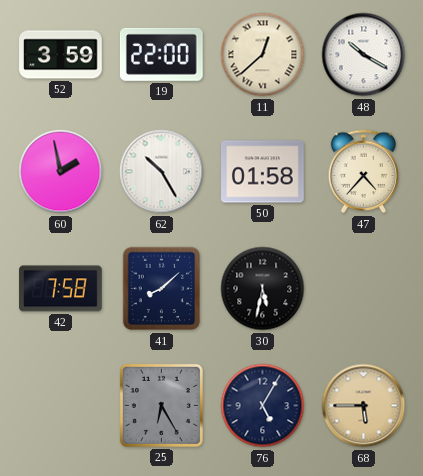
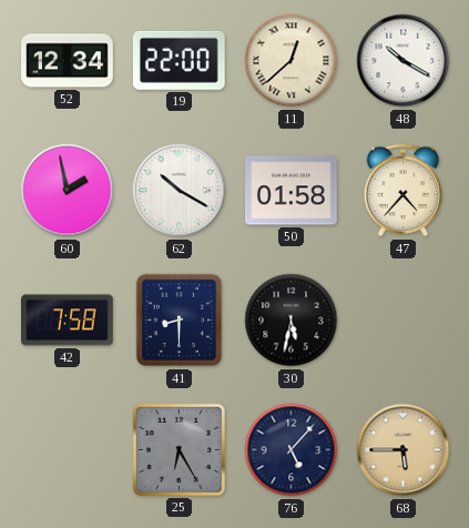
52: 3:59 -> 12:34 (68, 61)
62: 10:25 -> 10:20 (180, 191)
41: 8:08 -> 8:30 (180, 321)
76: 5:05 -> 5:07 (292, 450)
